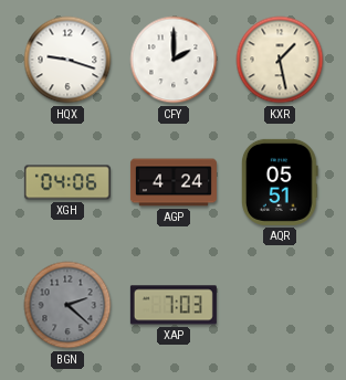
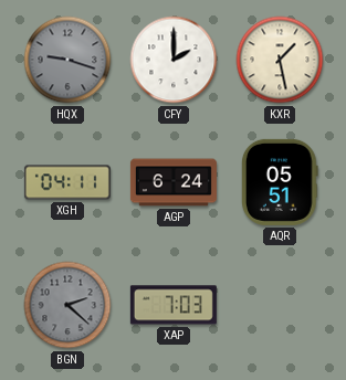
HQX dial: white -> grey (67, 60)
XGH: 04:06 -> 04:11 (67, 182)
AGP: 4:24 -> 6:24 (174, 182)
